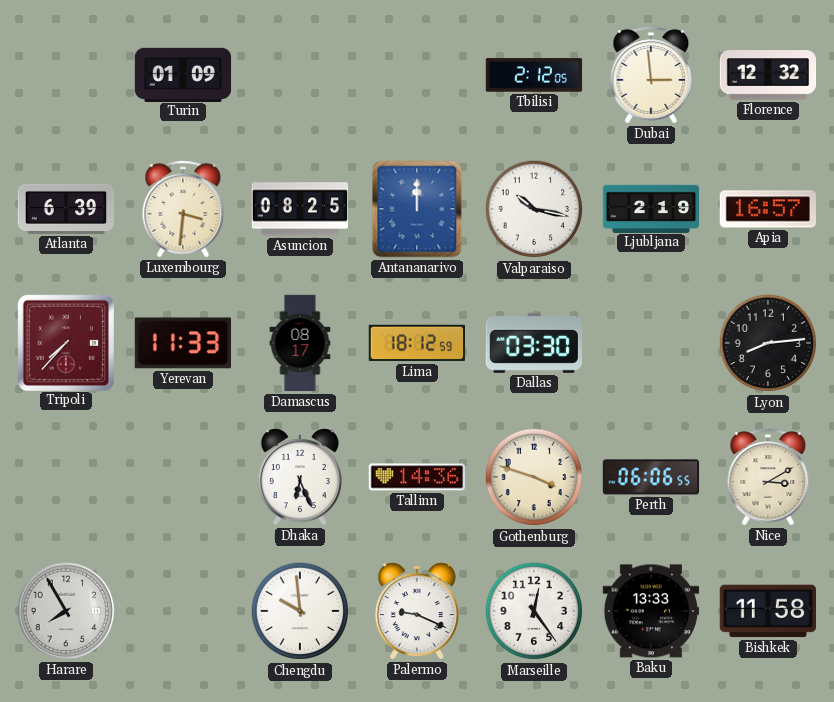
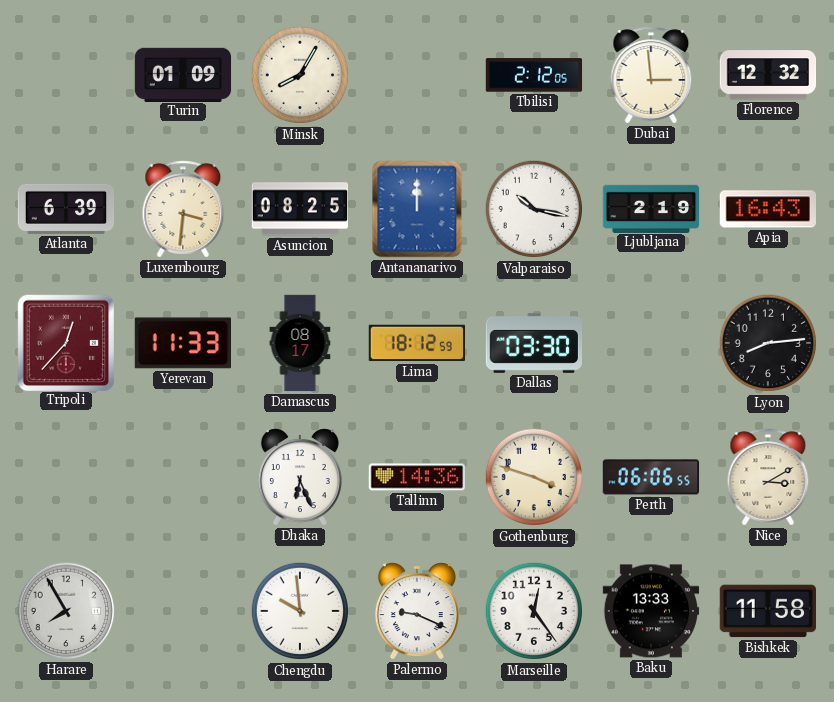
Minsk: none -> 8:05 (300, 75)
Apia: 16:57 -> 16:43 (767, 209)
Tripoli: 7:37 -> 12:37 (65, 342)
